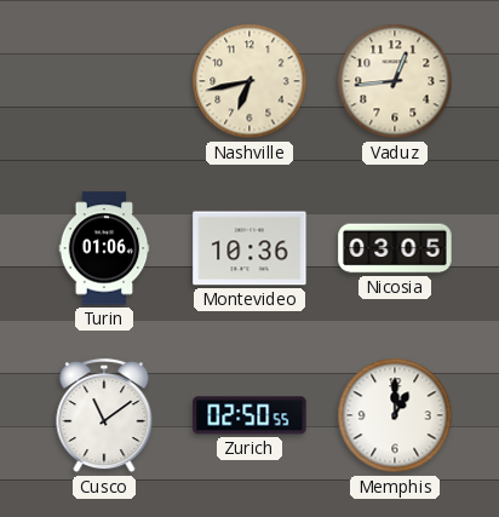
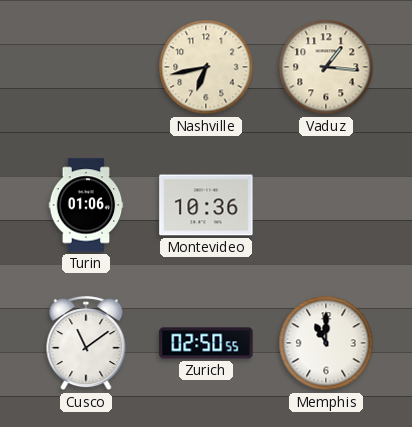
Vaduz: 12:44 -> 1:16 (326, 67)
Nicosia: 03:05 -> none (395, 248)
Memphis: 1:00 -> 11:00 (326, 343)
